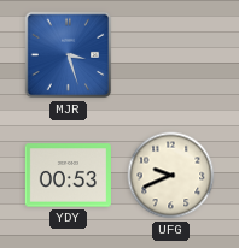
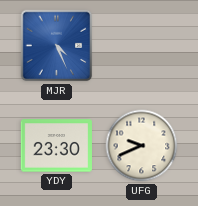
MJR: 3:27 -> 4:26 (57, 46)
YDY: 00:53 -> 23:30 (56, 146)
